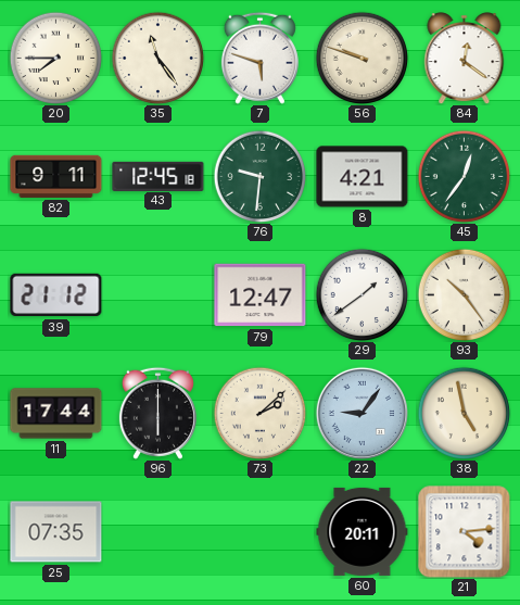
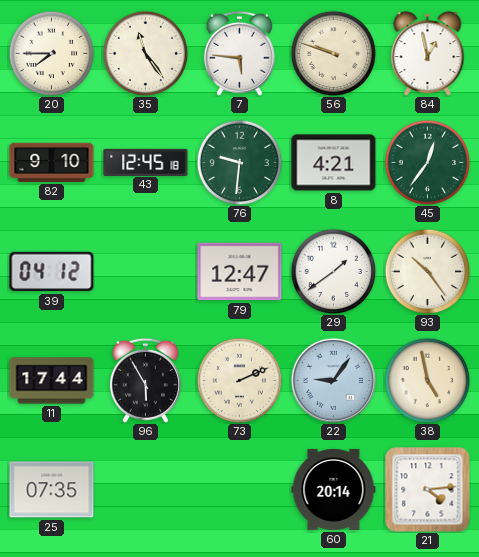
7: 5:48 -> 5:46 (239, 53)
84: 12:21 -> 12:58 (428, 54)
82: 9:11 -> 9:10 (52, 162)
39: 21:12 -> 04:12 (52, 272)
96: 6:00 -> 5:55 (145, 380)
73: 2:08 -> 2:11 (239, 380)
60: 20:11 -> 20:14 (334, 489)
